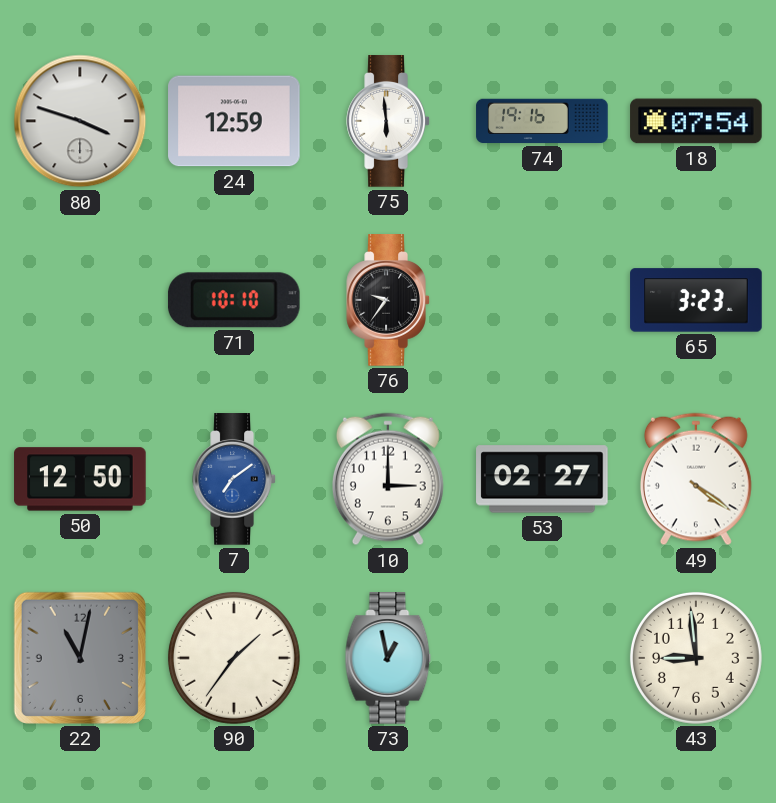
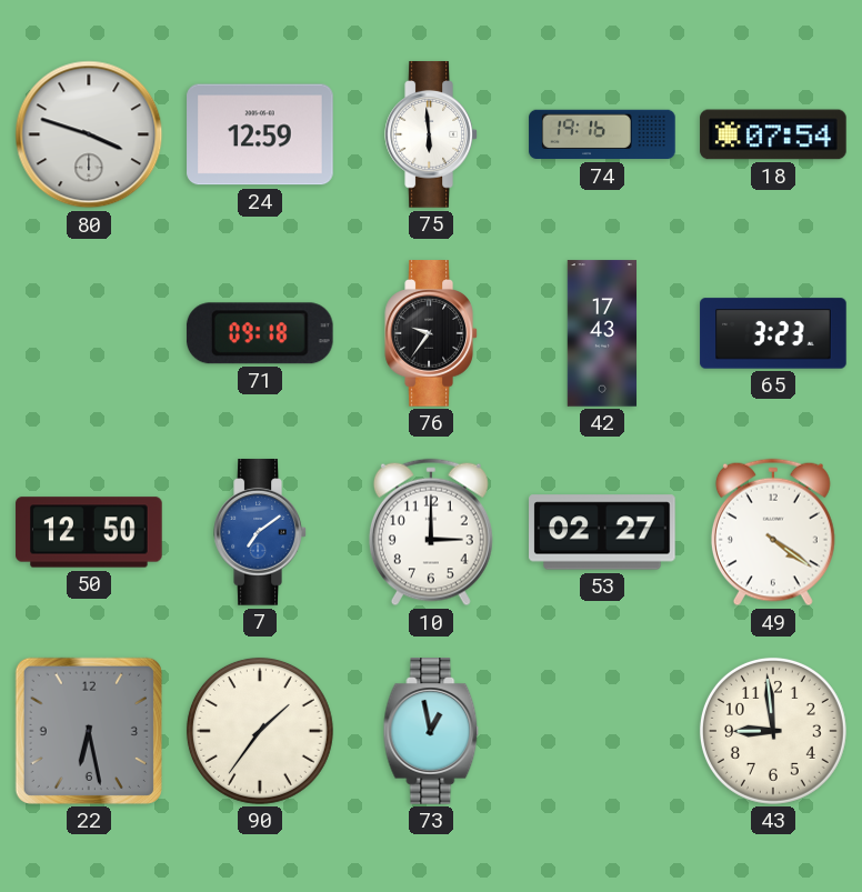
71: 10:10 -> 09:18 (260, 333)
42: none -> 17:43 (601, 333)
22: 11:02 -> 6:28 (89, 731)
